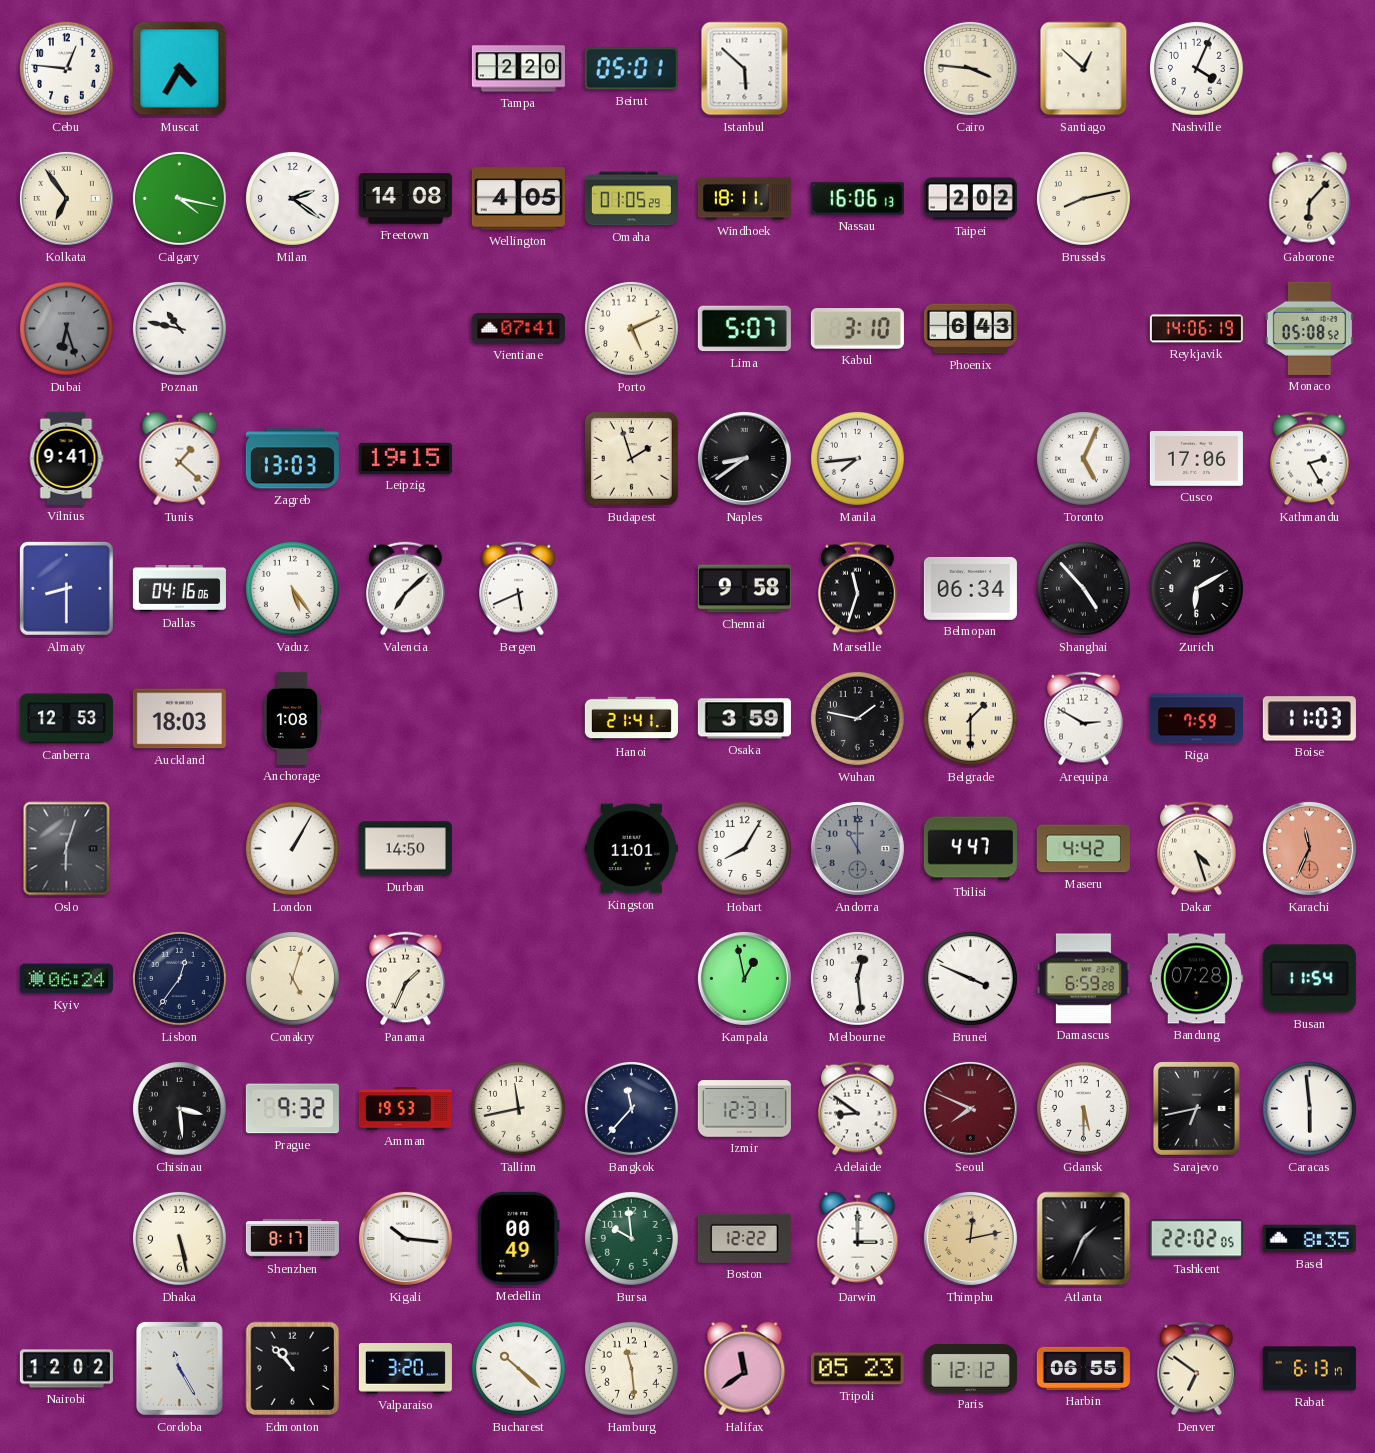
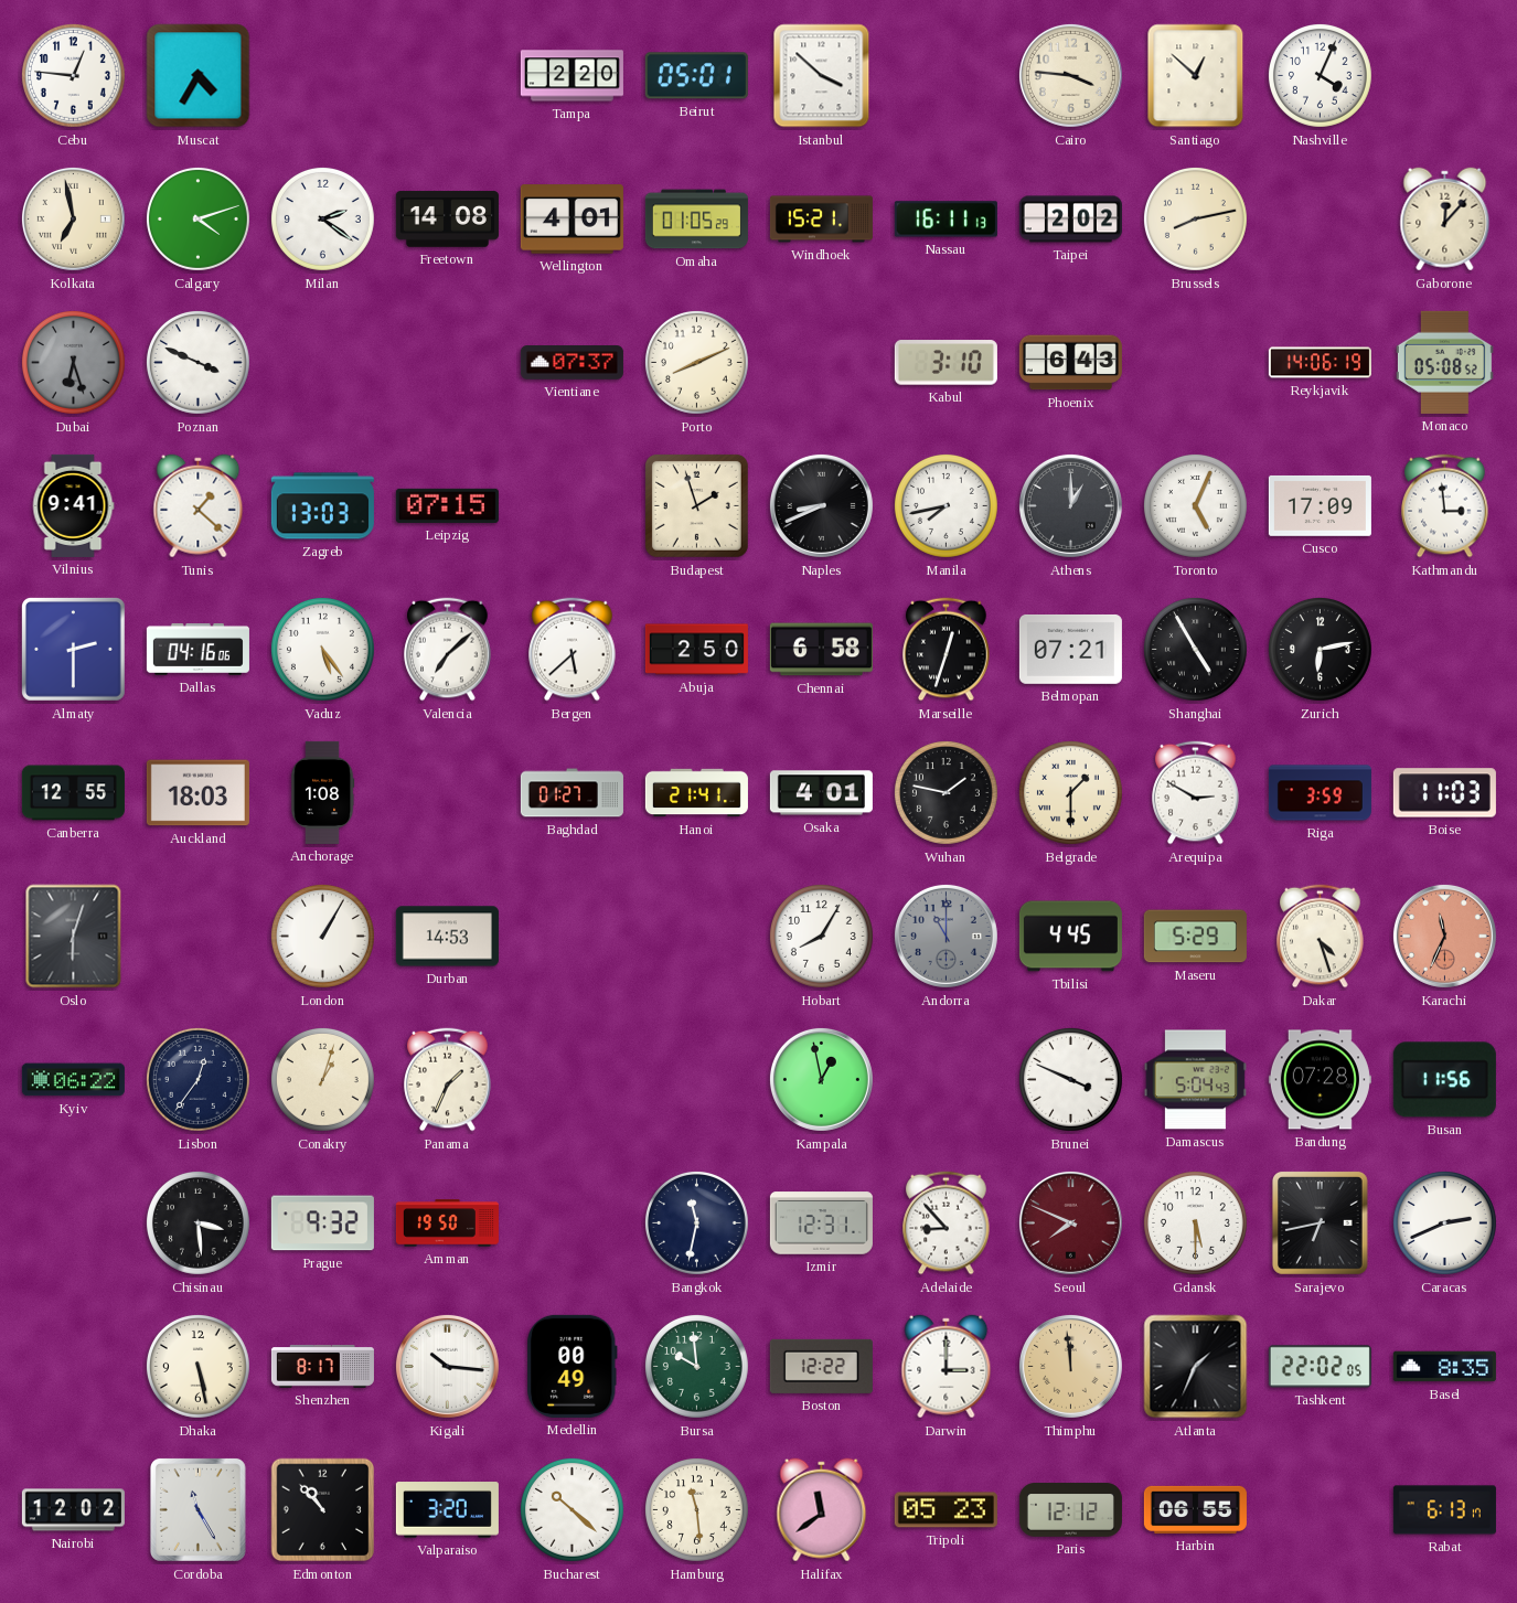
Istanbul: 5:52 -> 3:52 (822, 76)
Kolkata: 6:54 -> 6:58 (73, 218)
Calgary: 4:17 -> 4:12 (197, 218)
Wellington: 4:05 -> 4:01 (571, 220)
Windhoek: 18:11 -> 15:21 (821, 220)
Nassau: 16:06 -> 16:11 (946, 220)
Gaborone: 6:07 -> 12:07 (1445, 220)
Poznan: 10:47 -> 3:49 (197, 362)
Vientiane: 07:41 -> 07:37 (571, 363)
Porto: 5:11 -> 8:11 (696, 362)
Lima: 5:07 -> none (744, 329)
Leipzig: 19:15 -> 07:15 (447, 505)
Naples: 8:39 -> 8:41 (821, 505)
Manila: 7:44 -> 7:43 (946, 505)
Athens: none -> 1:00 (1070, 505)
Cusco: 17:06 -> 17:09 (1320, 505)
Kathmandu: 2:25 -> 2:59 (1445, 506)
Almaty: 8:30 -> 2:30 (74, 650)
Bergen: 5:41 -> 5:38 (573, 650)
Abuja: none -> 2:50 (696, 650)
Chennai: 9:58 -> 6:58 (821, 650)
Marseille: 11:33 -> 12:33 (947, 650)
Belmopan: 06:34 -> 07:21 (1070, 649)
Shanghai: 4:53 -> 4:55 (1195, 649)
Zurich: 6:10 -> 6:13 (1320, 649)
Canberra: 12:53 -> 12:55 (73, 793)
Baghdad: none -> 01:27 (571, 793)
Osaka: 3:59 -> 4:01 (821, 793)
Riga: 7:59 -> 3:59 (1320, 793)
Durban: 14:50 -> 14:53 (447, 937)
Kingston: 11:01 -> none (631, 849)
Tbilisi: 4:47 -> 4:45 (1070, 937)
Maseru: 4:42 -> 5:29 (1195, 937)
Kyiv: 06:24 -> 06:22 (73, 1080)
Conakry: 5:03 -> 1:03 (322, 1079)
Melbourne: 12:29 -> none (857, 978)
Damascus: 6:59 -> 5:04 (1195, 1080)
Busan: 11:54 -> 11:56 (1444, 1080)
Amman: 19:53 -> 19:50 (447, 1223)
Tallinn: 11:43 -> none (518, 1108)
Bangkok: 11:37 -> 11:32 (696, 1222)
Adelaide: 8:51 -> 8:53 (947, 1223)
Caracas: 5:59 -> 2:41 (1444, 1222)
Thimphu: 12:13 -> 11:59 (1070, 1366)
Denver: 6:51 -> none (1197, 1369)
